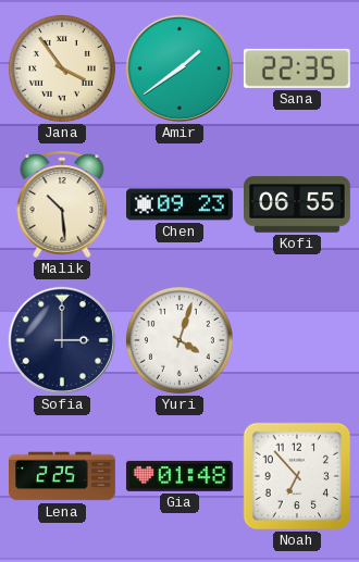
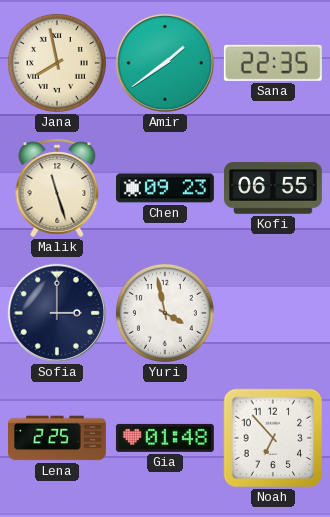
Jana: 3:54 -> 7:58 (57, 63)
Malik: 10:29 -> 11:27 (57, 188)
Yuri: 4:03 -> 3:58 (165, 313)
